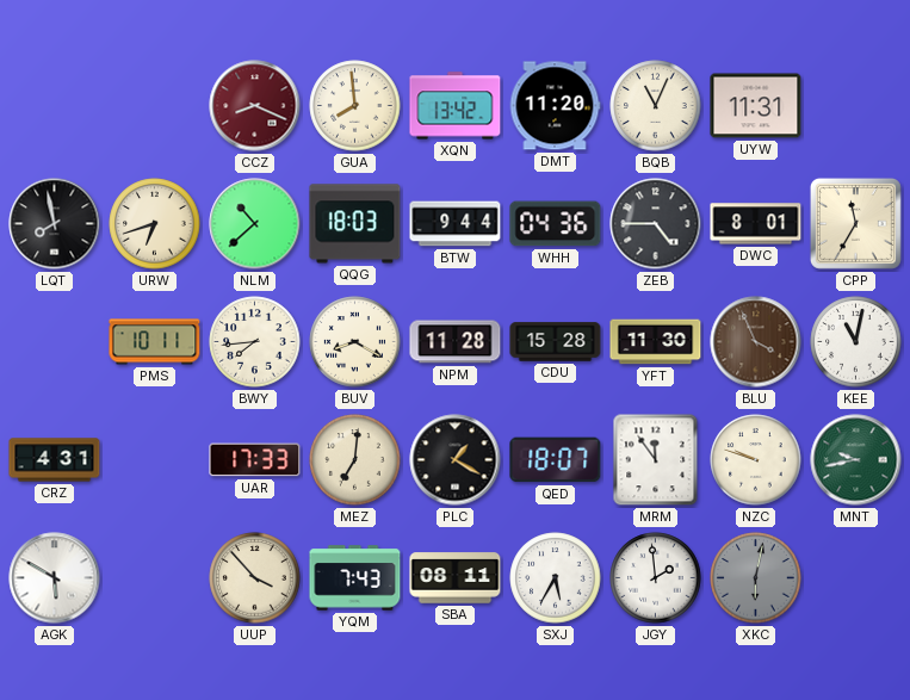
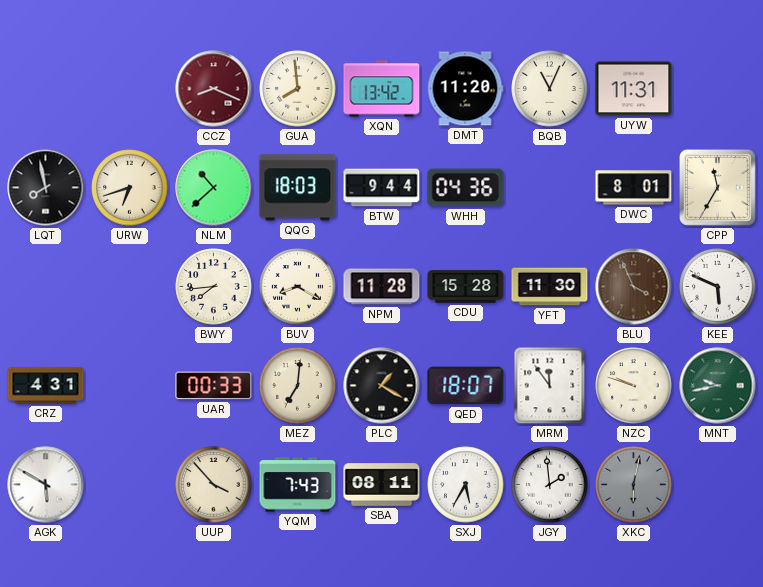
ZEB: 4:45 -> none (656, 224)
PMS: 10:11 -> none (155, 342)
KEE: 11:02 -> 5:49 (718, 287)
UAR: 17:33 -> 00:33 (214, 386)
